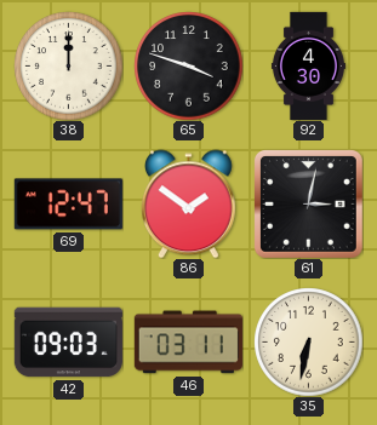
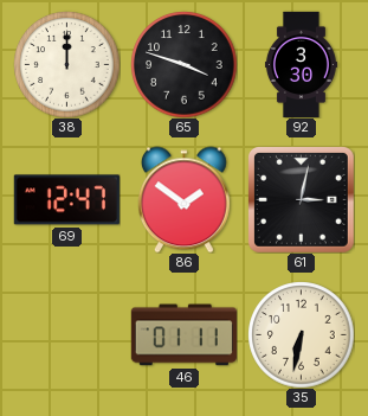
92: 4:30 -> 3:30 (301, 64)
42: 09:03 -> none (68, 343)
46: 03:11 -> 01:11 (183, 335)
